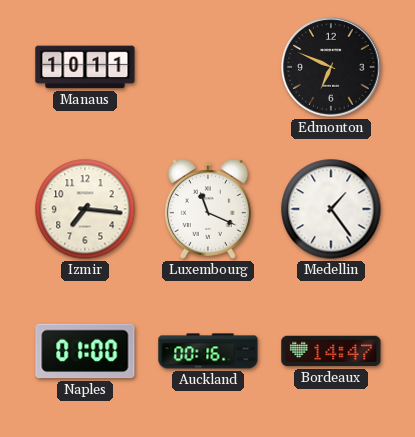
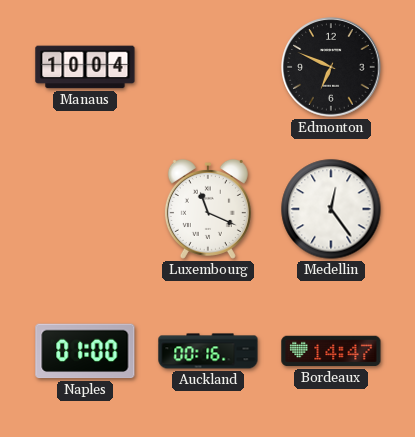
Manaus: 10:11 -> 10:04 (85, 67)
Izmir: 7:16 -> none (85, 209)
Medellin: 1:24 -> 12:24 (331, 209)
